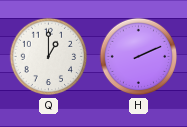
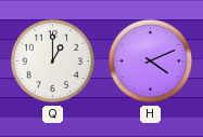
H: 2:11 -> 4:11 (151, 61)
